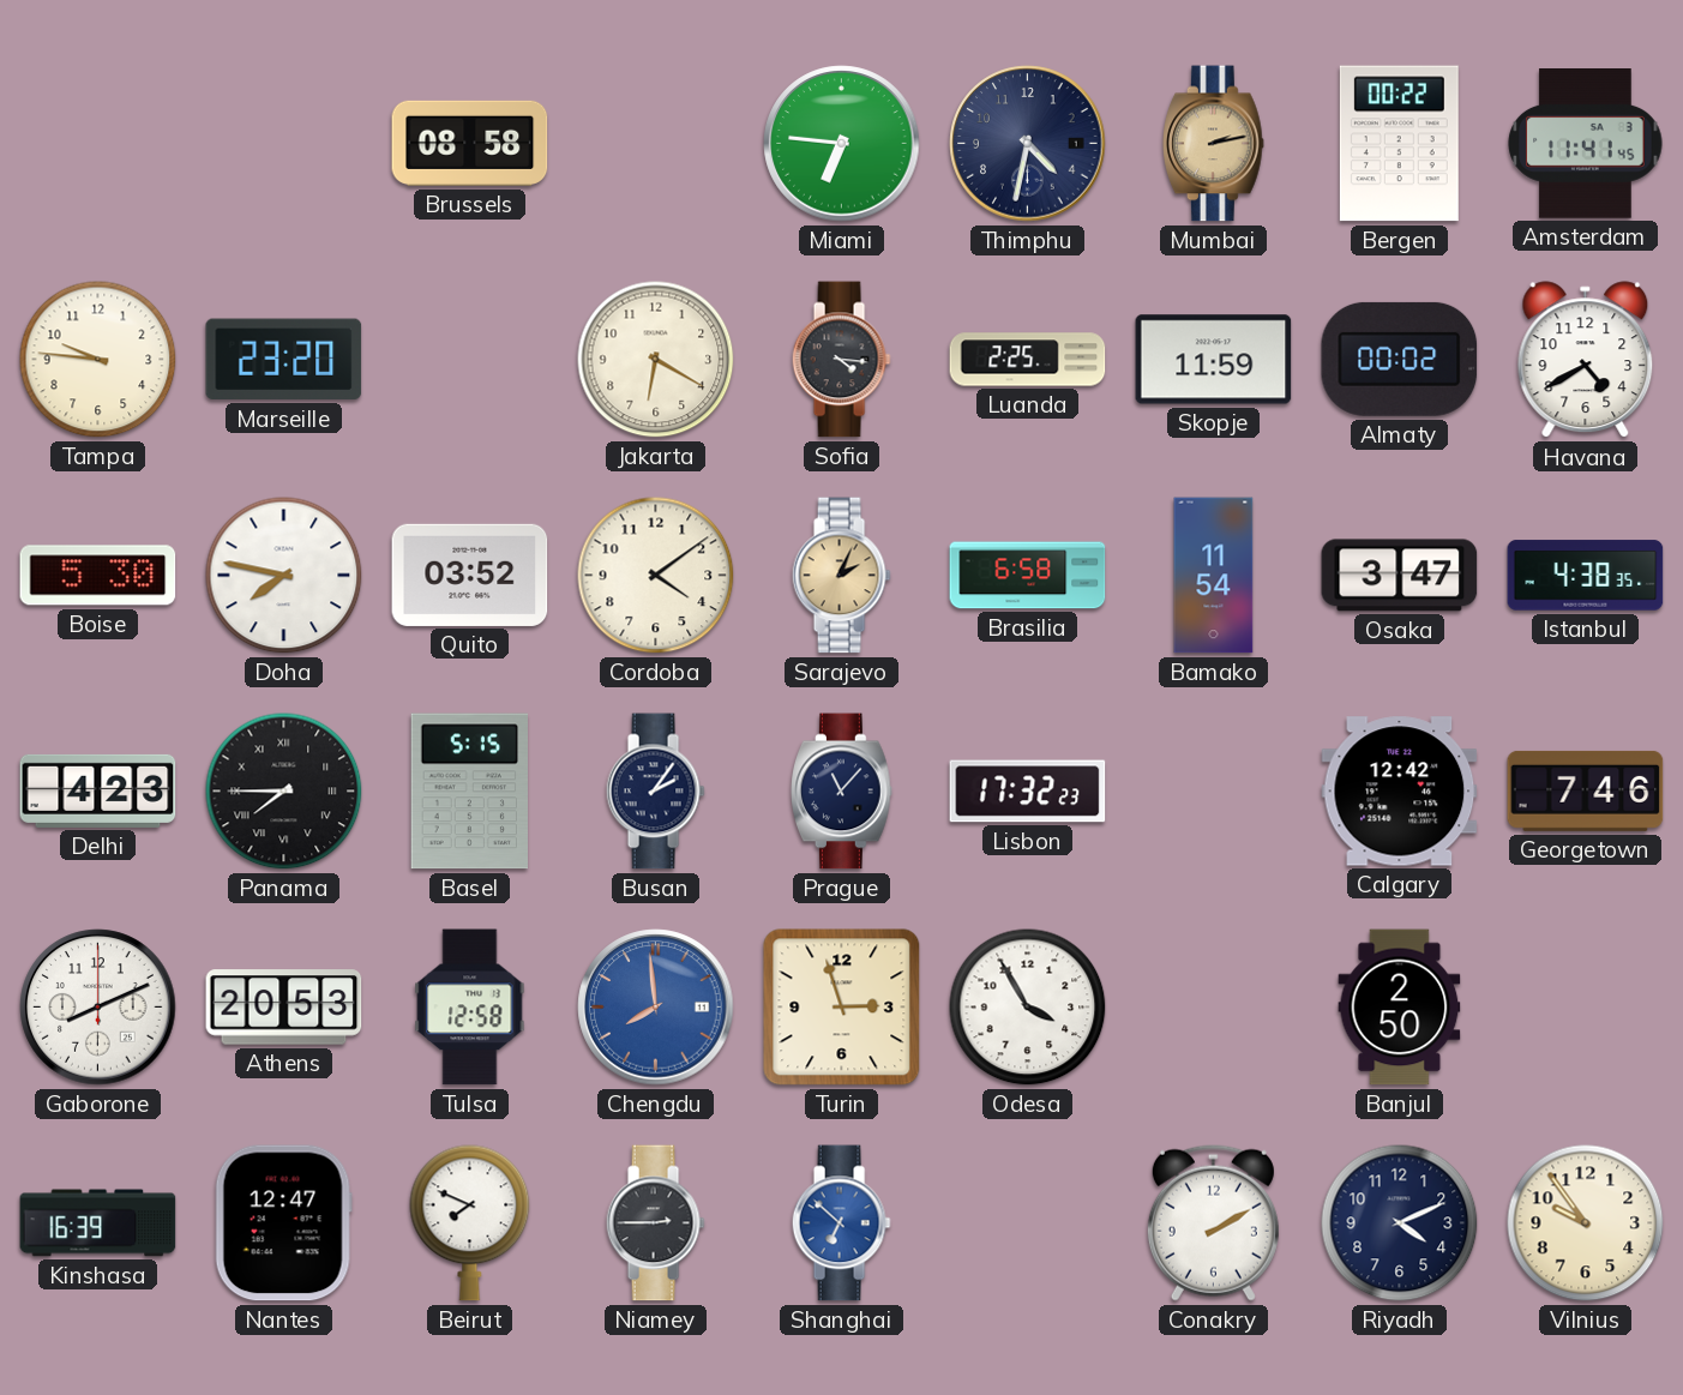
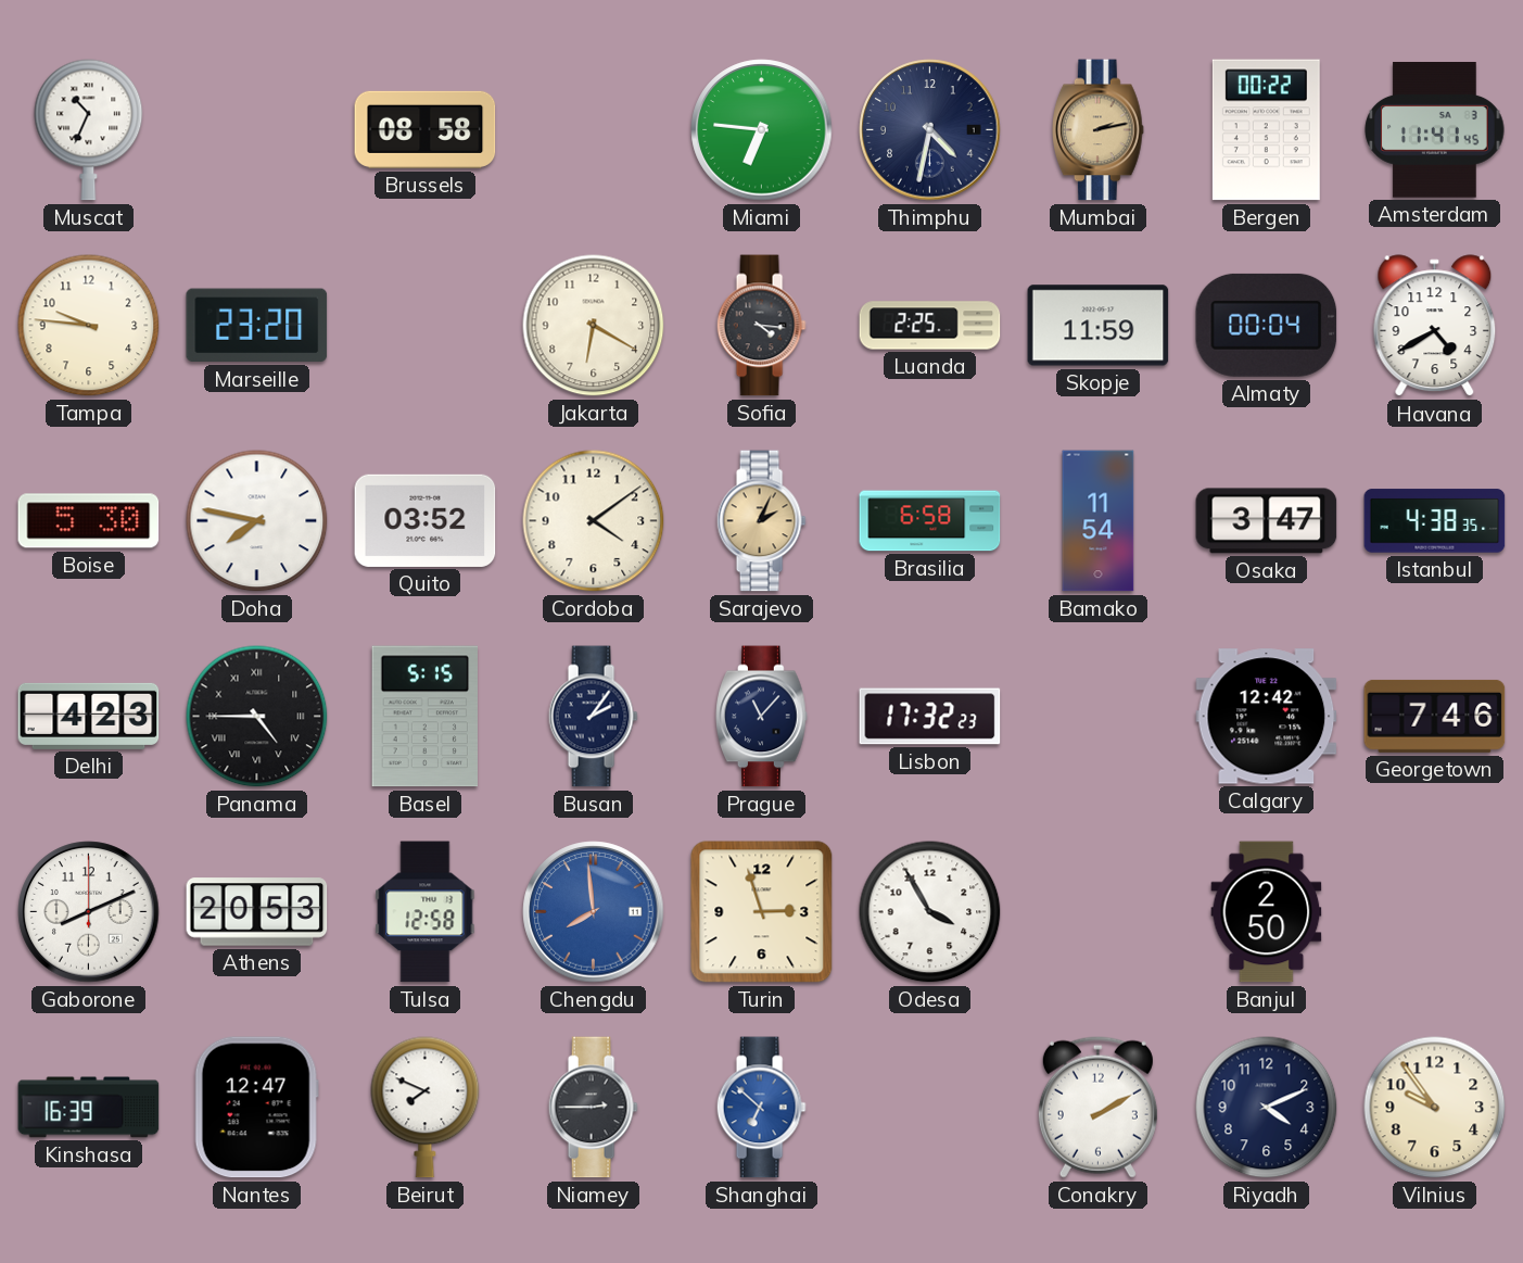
Muscat: none -> 10:34 (89, 130)
Almaty: 00:02 -> 00:04 (1267, 325)
Panama: 7:45 -> 4:45 (257, 717)
